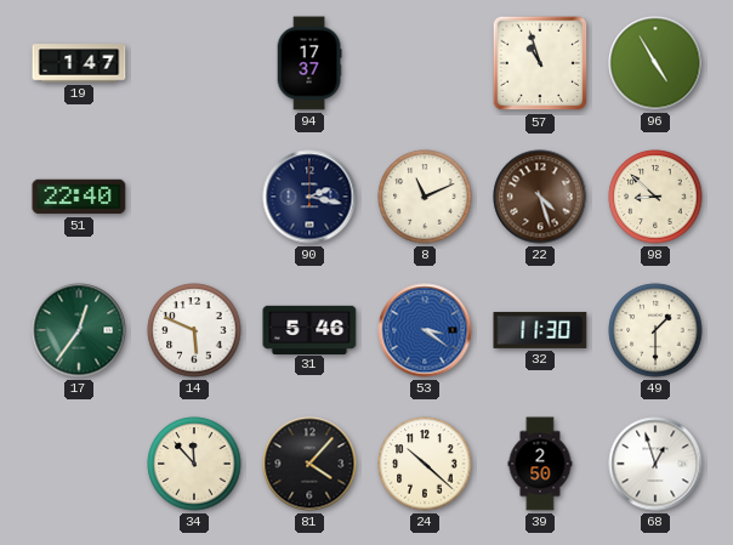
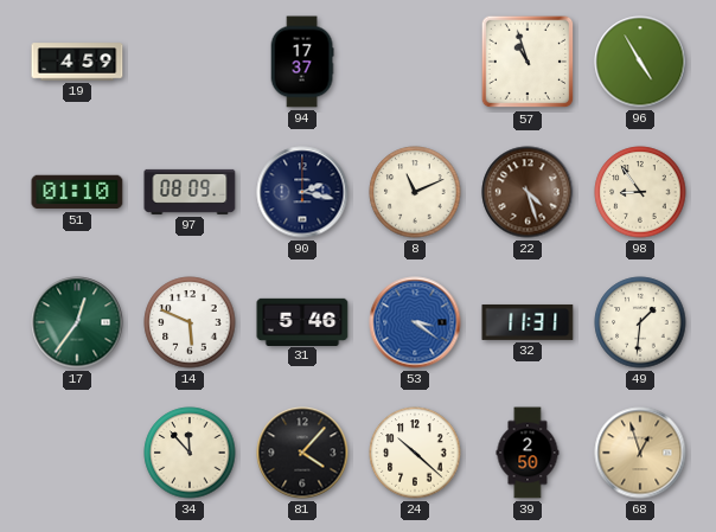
19: 1:47 -> 4:59 (77, 62)
51: 22:40 -> 01:10 (77, 192)
97: none -> 08:09 (190, 192)
98: 8:52 -> 8:54 (640, 192)
32: 11:30 -> 11:31 (528, 322)
49: 1:30 -> 1:31 (640, 322)
68 dial: white -> champagne (640, 453)
